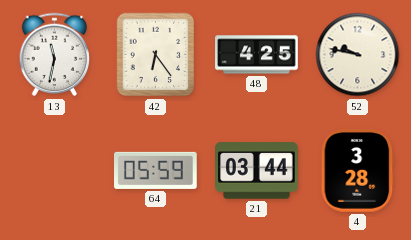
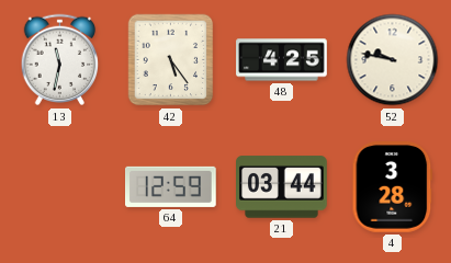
42: 6:24 -> 5:24 (171, 60)
64: 05:59 -> 12:59 (171, 186)
